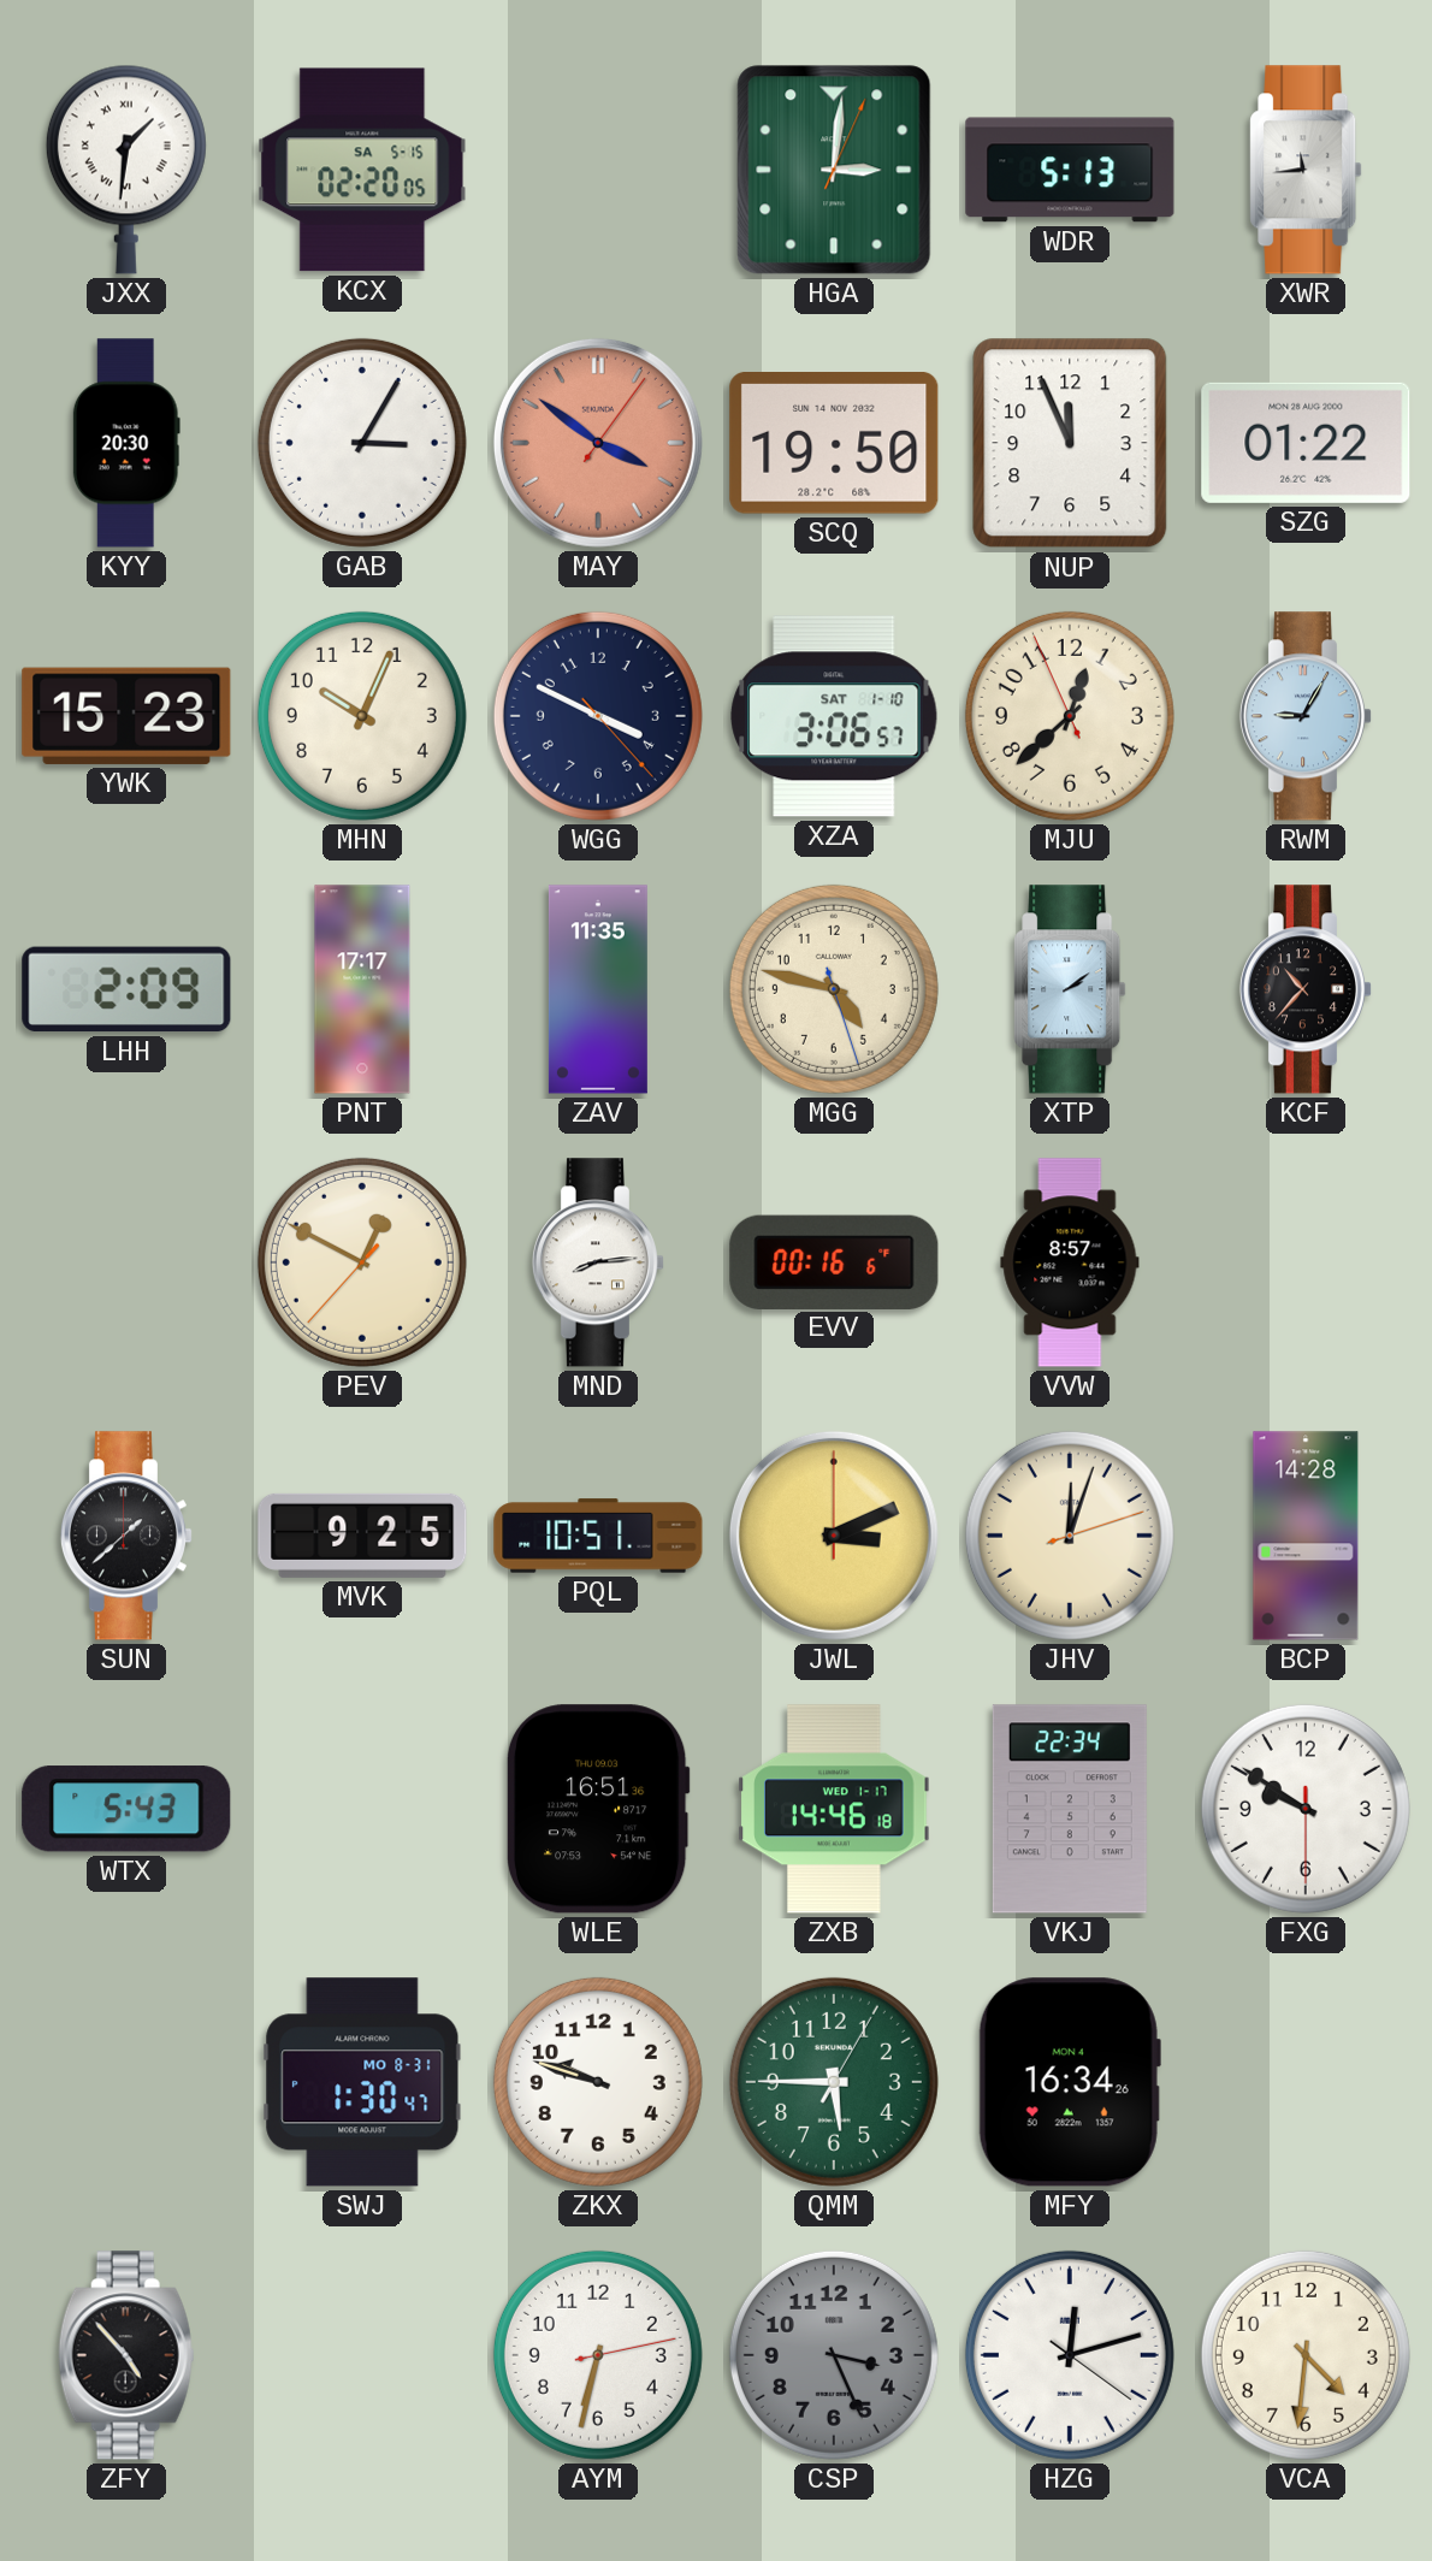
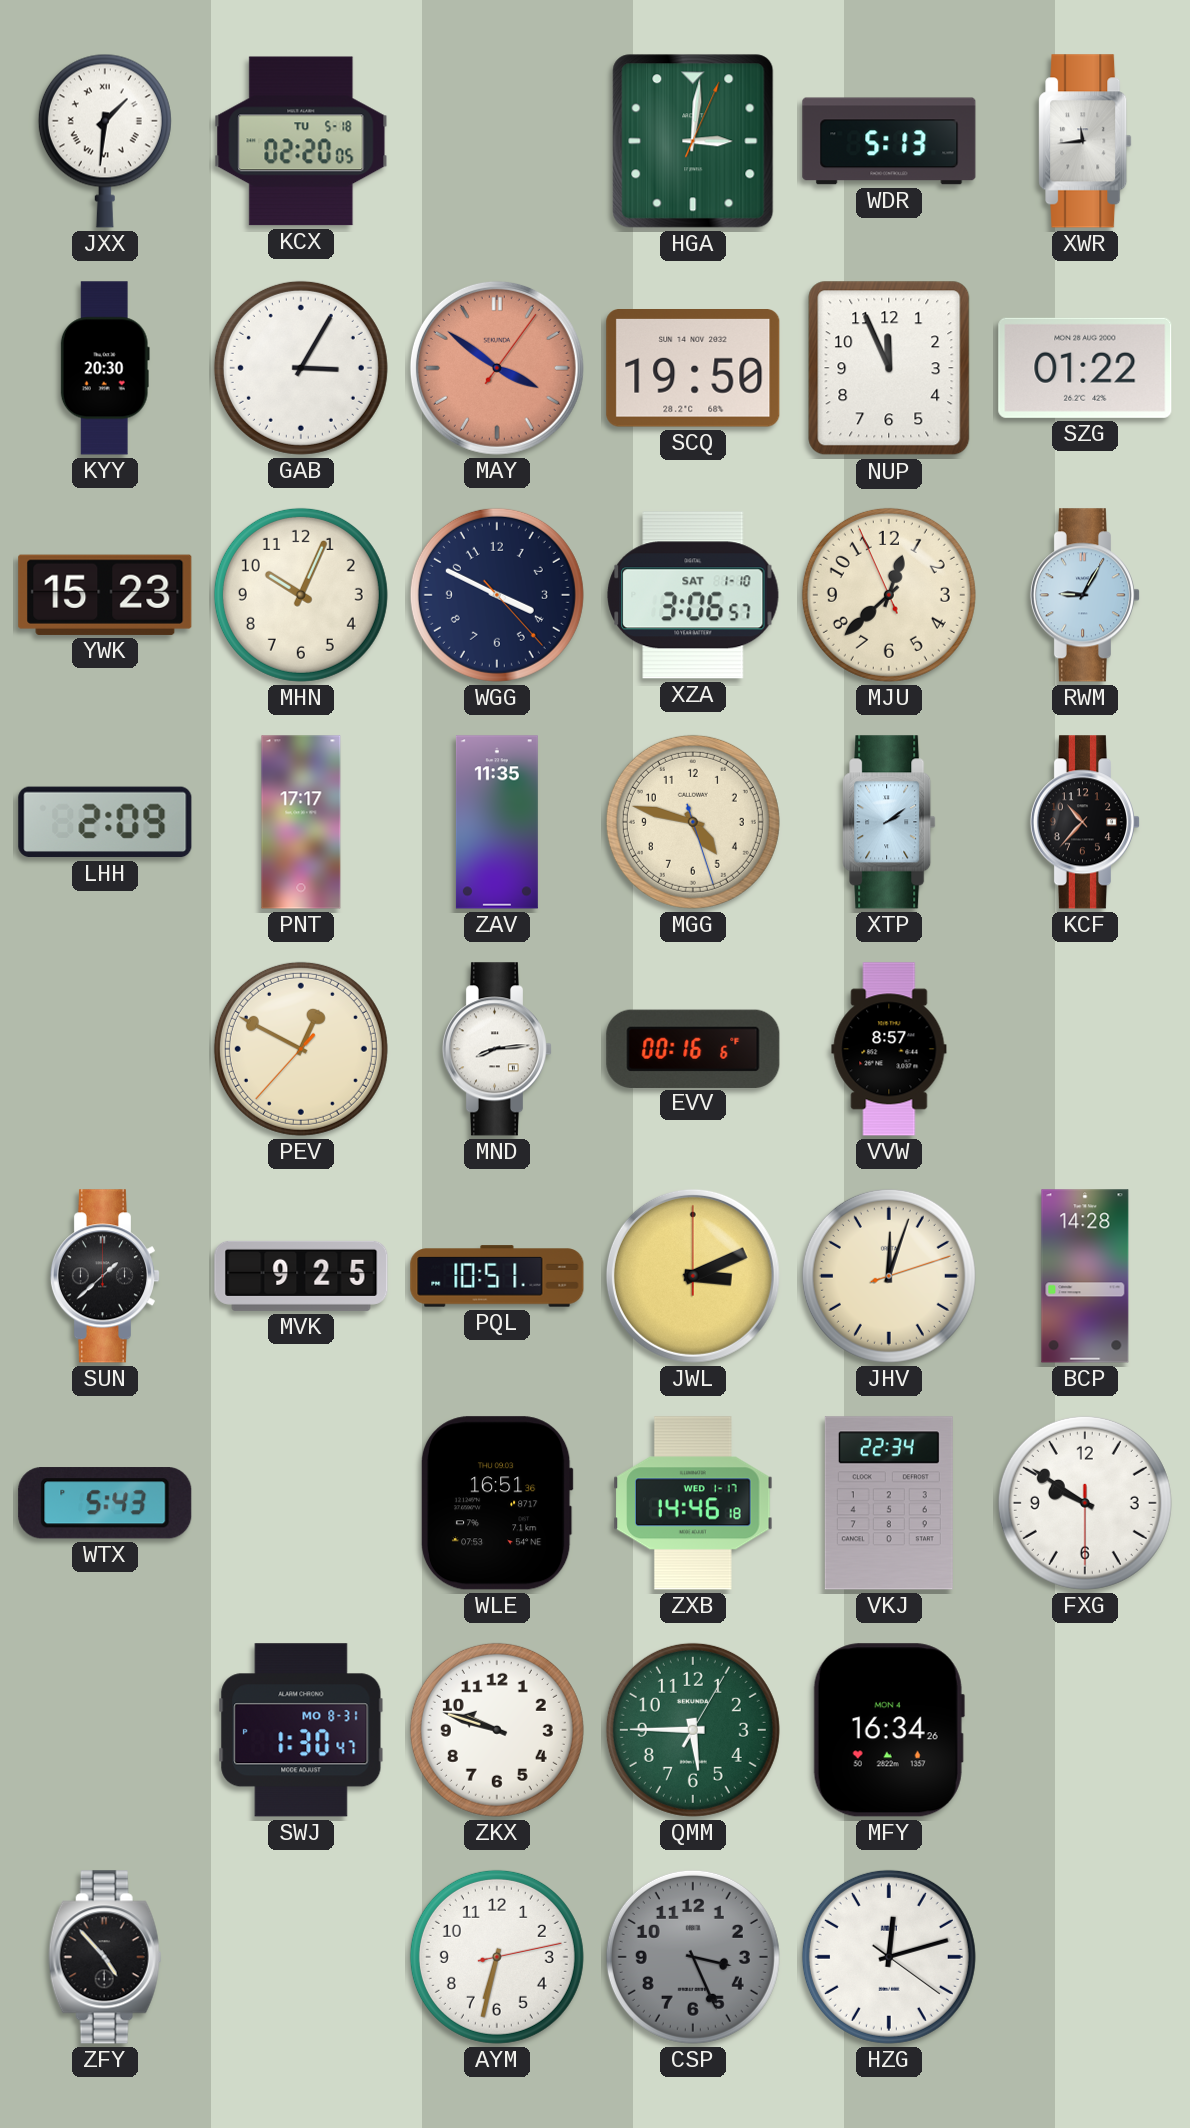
KCX date: SA 5-15 -> TU 5-18 (301, 141)
VCA: 4:31 -> none (1306, 2355)
